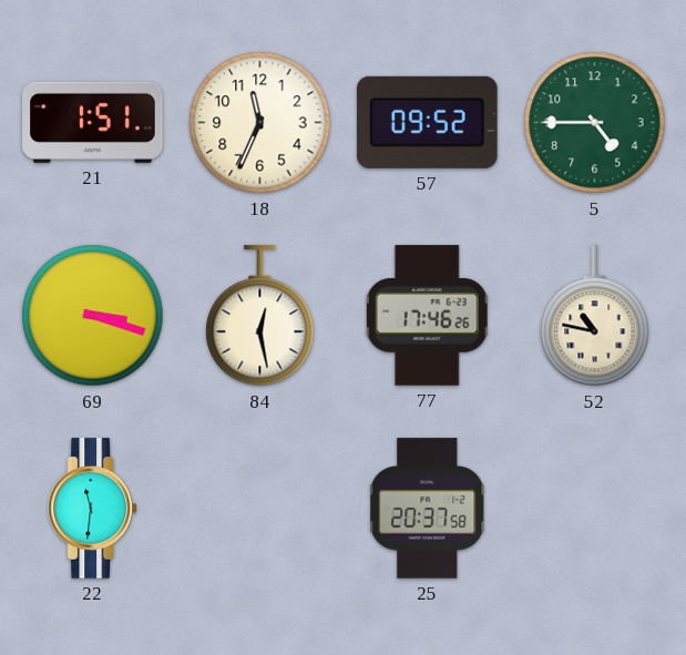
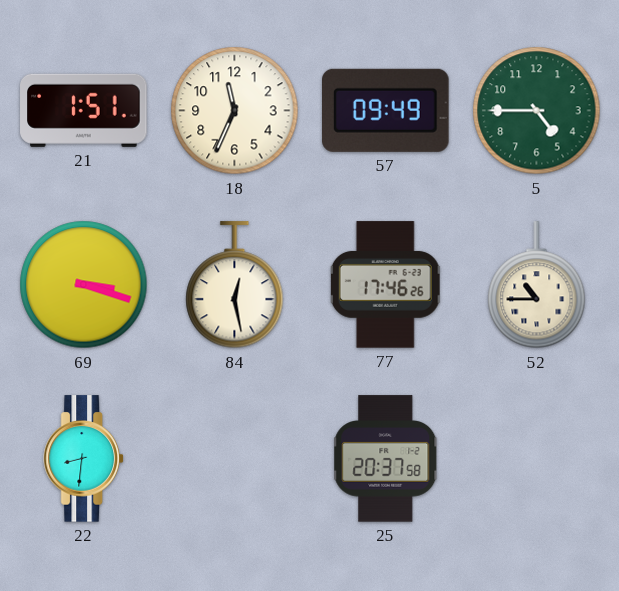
57: 09:52 -> 09:49 (386, 110)
52: 10:47 -> 10:45 (537, 285)
22: 11:31 -> 8:31 (83, 459)
